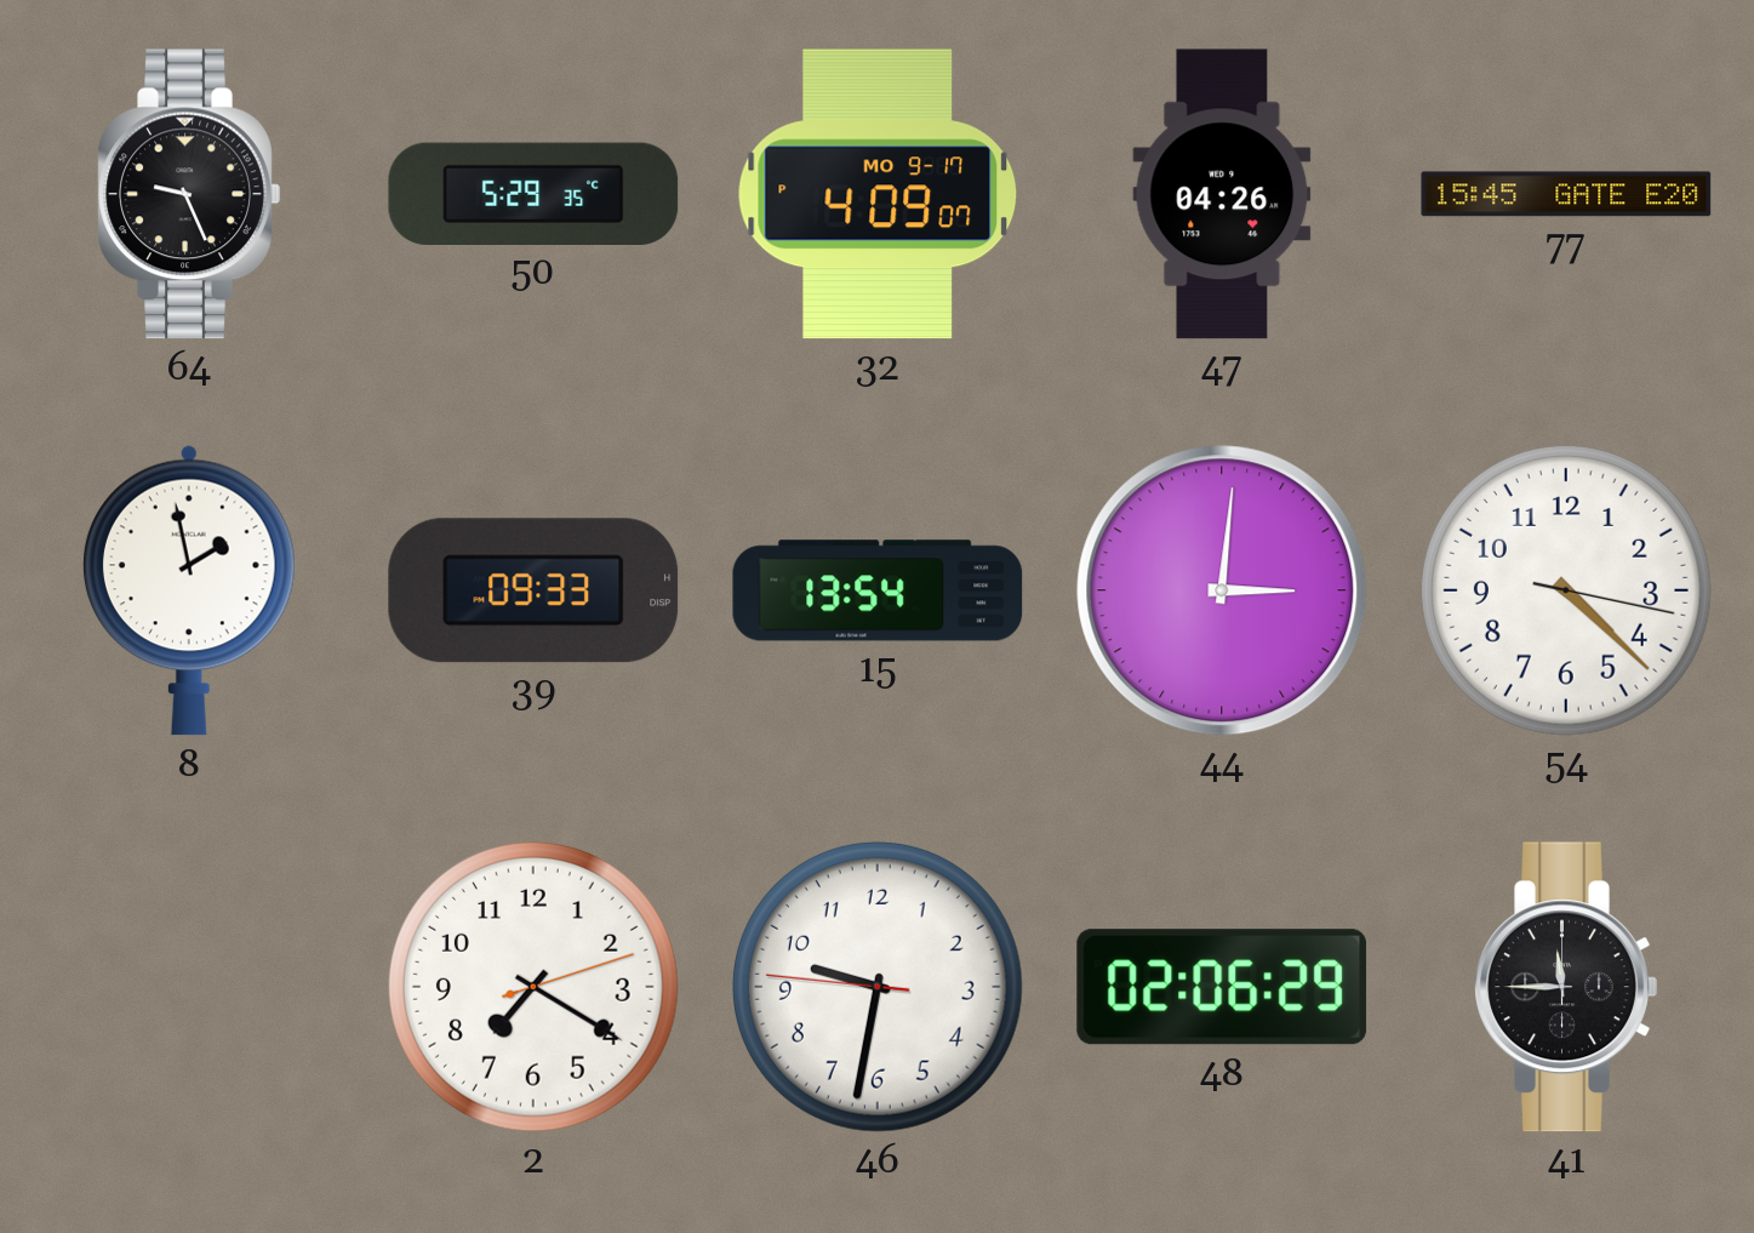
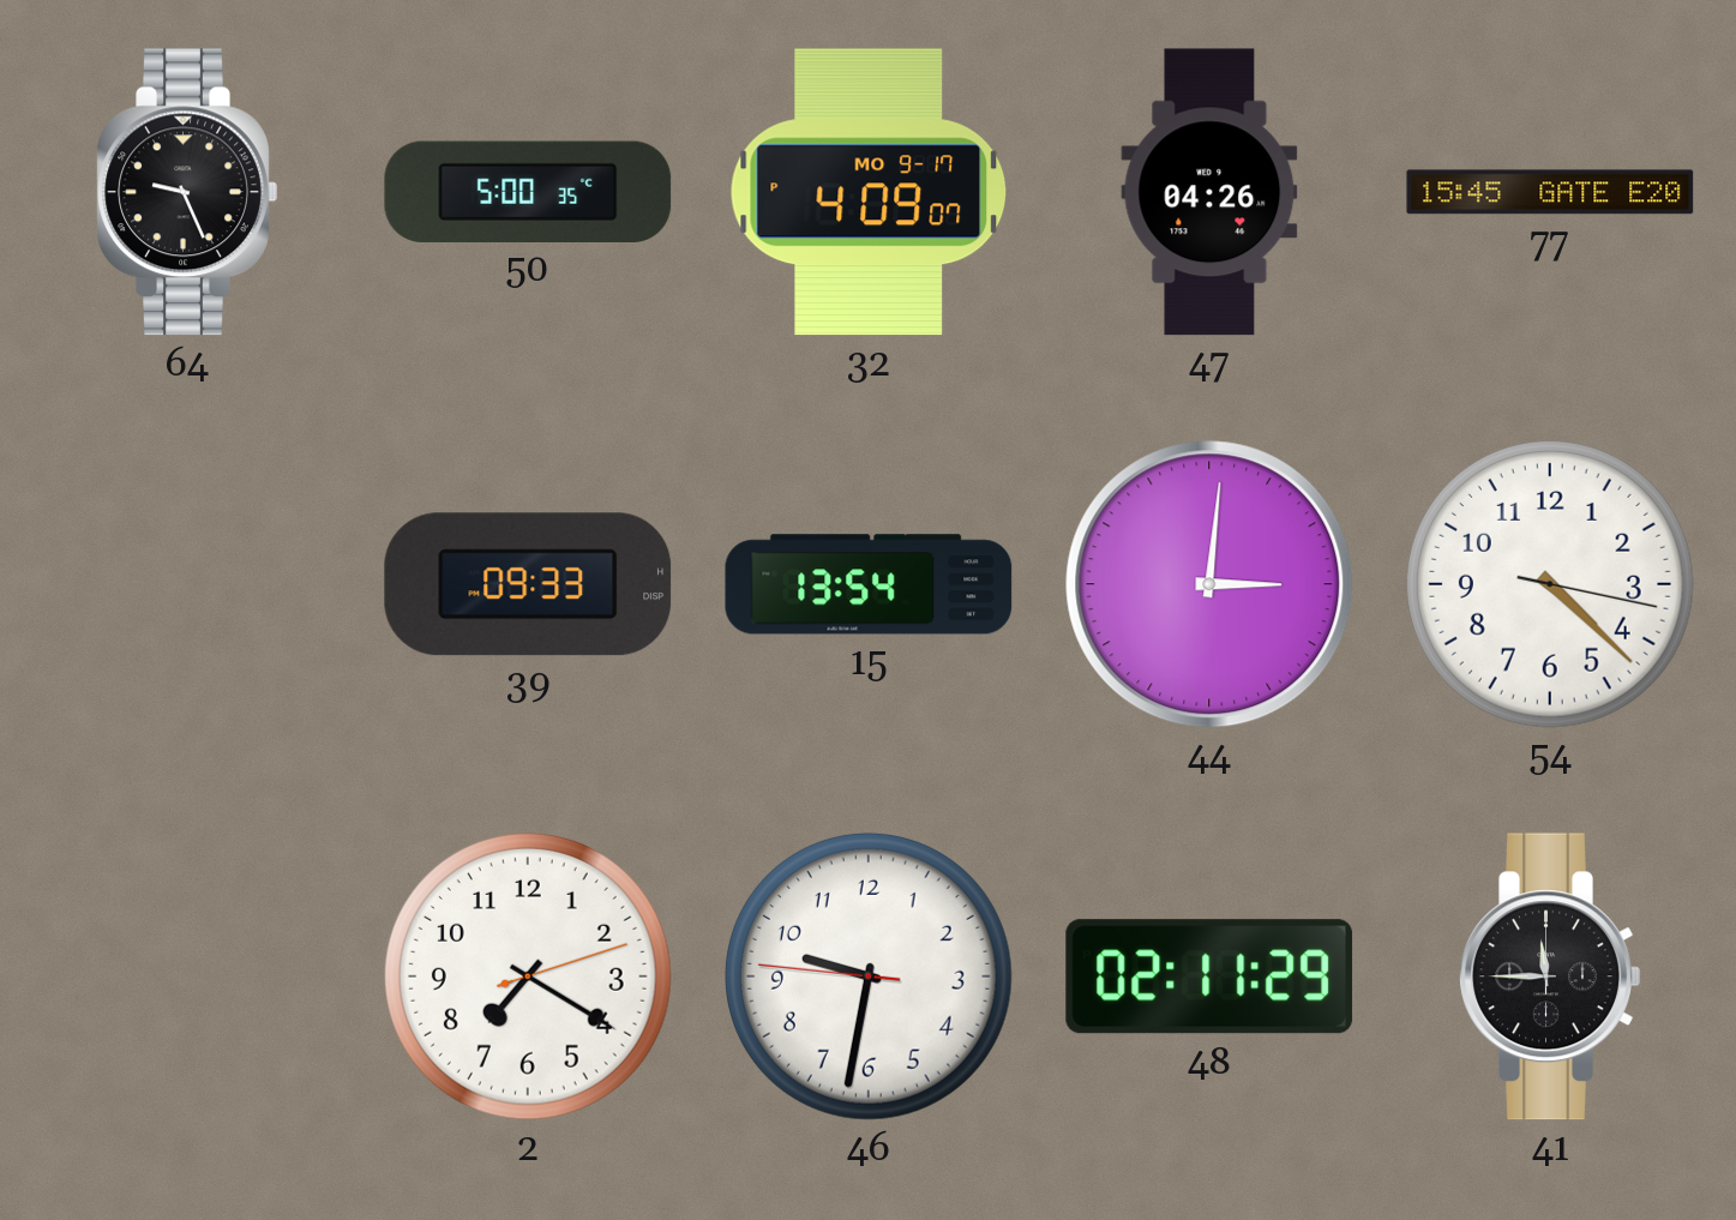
50: 5:29 -> 5:00 (528, 191)
8: 1:58 -> none (189, 590)
48: 02:06 -> 02:11 (1209, 976)
